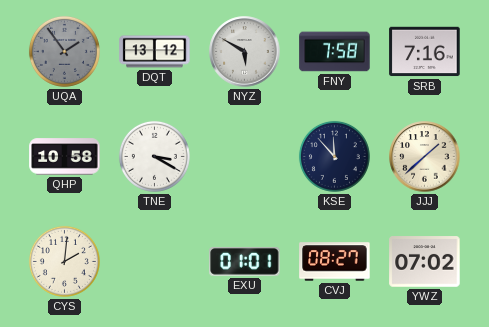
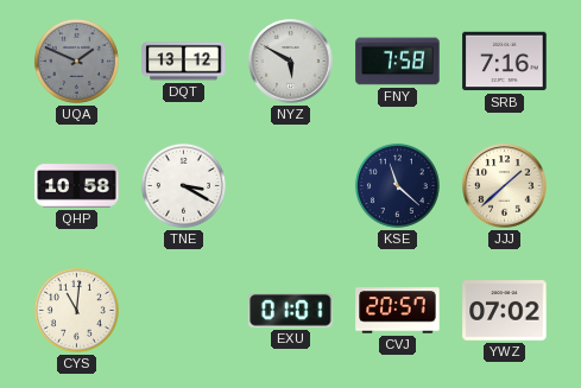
UQA: 1:54 -> 1:49 (76, 61)
KSE: 11:53 -> 11:22 (397, 185)
CYS: 2:01 -> 11:01 (76, 310)
CVJ: 08:27 -> 20:57 (398, 311)
